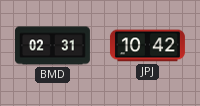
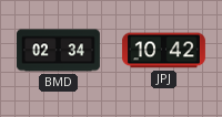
BMD: 02:31 -> 02:34 (58, 51)
